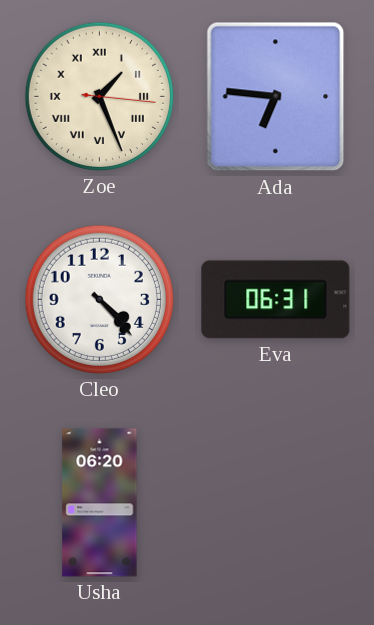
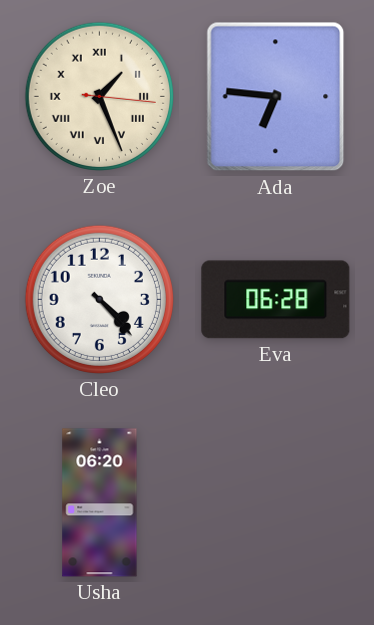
Eva: 06:31 -> 06:28 (276, 300)
